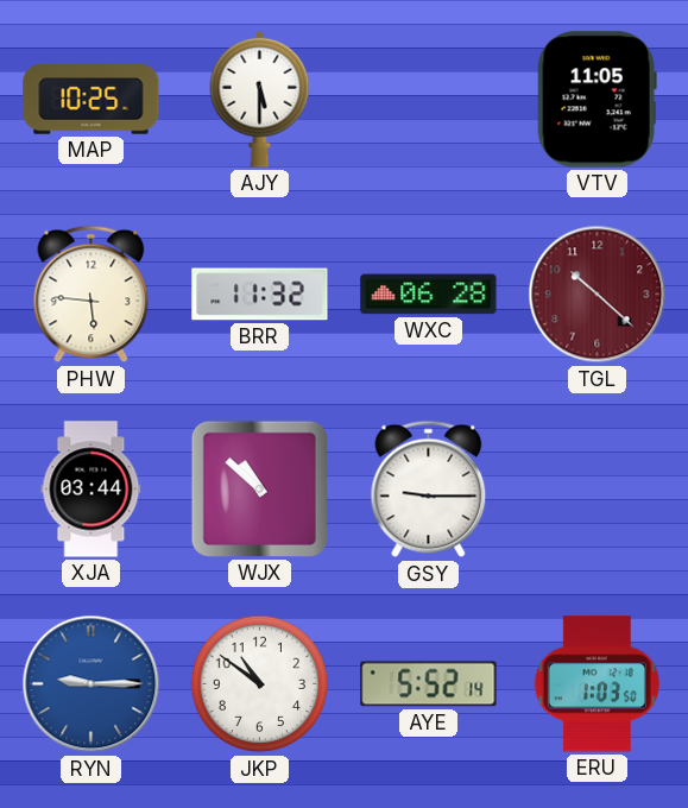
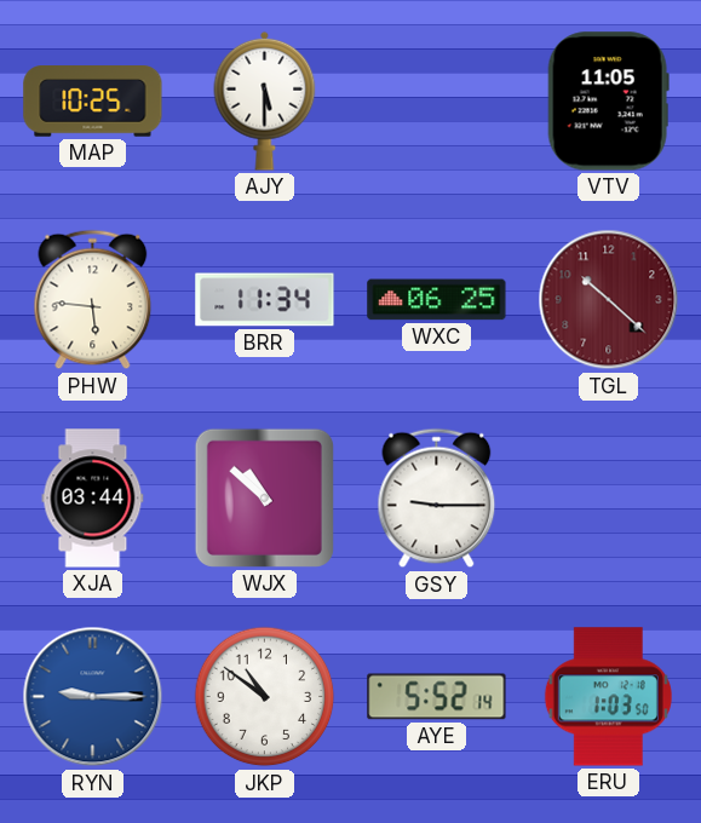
BRR: 11:32 -> 11:34 (265, 300)
WXC: 06:28 -> 06:25 (437, 300)
